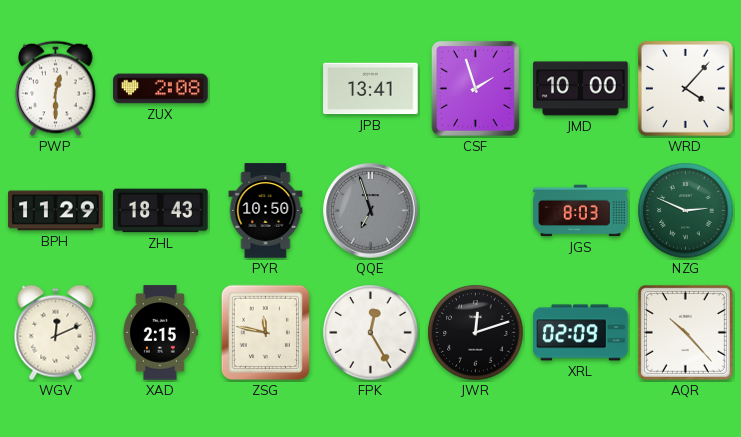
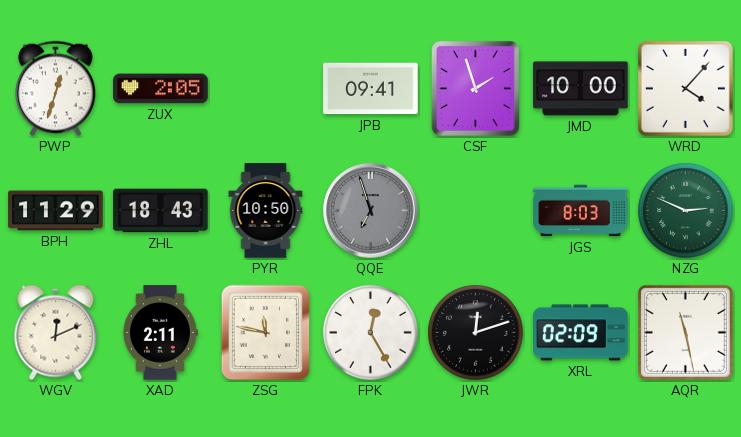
PWP: 12:30 -> 12:33 (56, 89)
ZUX: 2:08 -> 2:05 (161, 89)
JPB: 13:41 -> 09:41 (371, 89)
XAD: 2:15 -> 2:11 (160, 333)
AQR: 10:23 -> 11:28 (685, 332)
